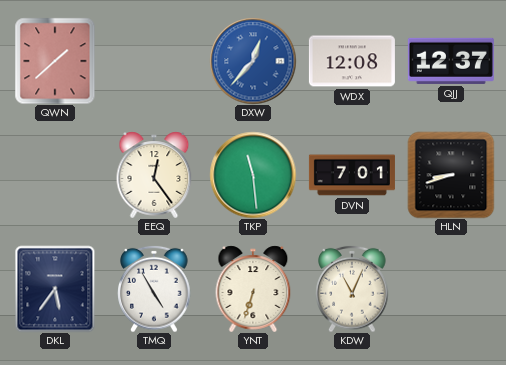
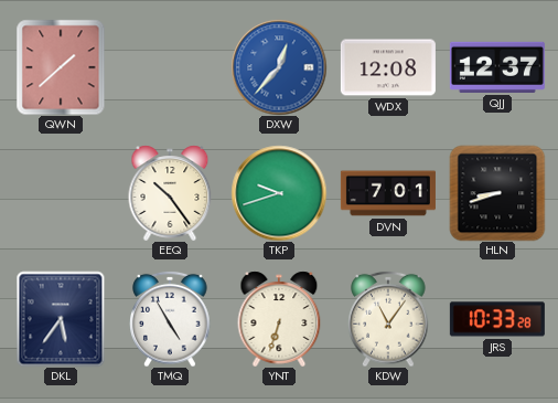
EEQ: 12:24 -> 10:24 (170, 193)
TKP: 11:29 -> 9:42 (279, 193)
KDW: 11:04 -> 11:06 (388, 319)
JRS: none -> 10:33 (497, 319)
